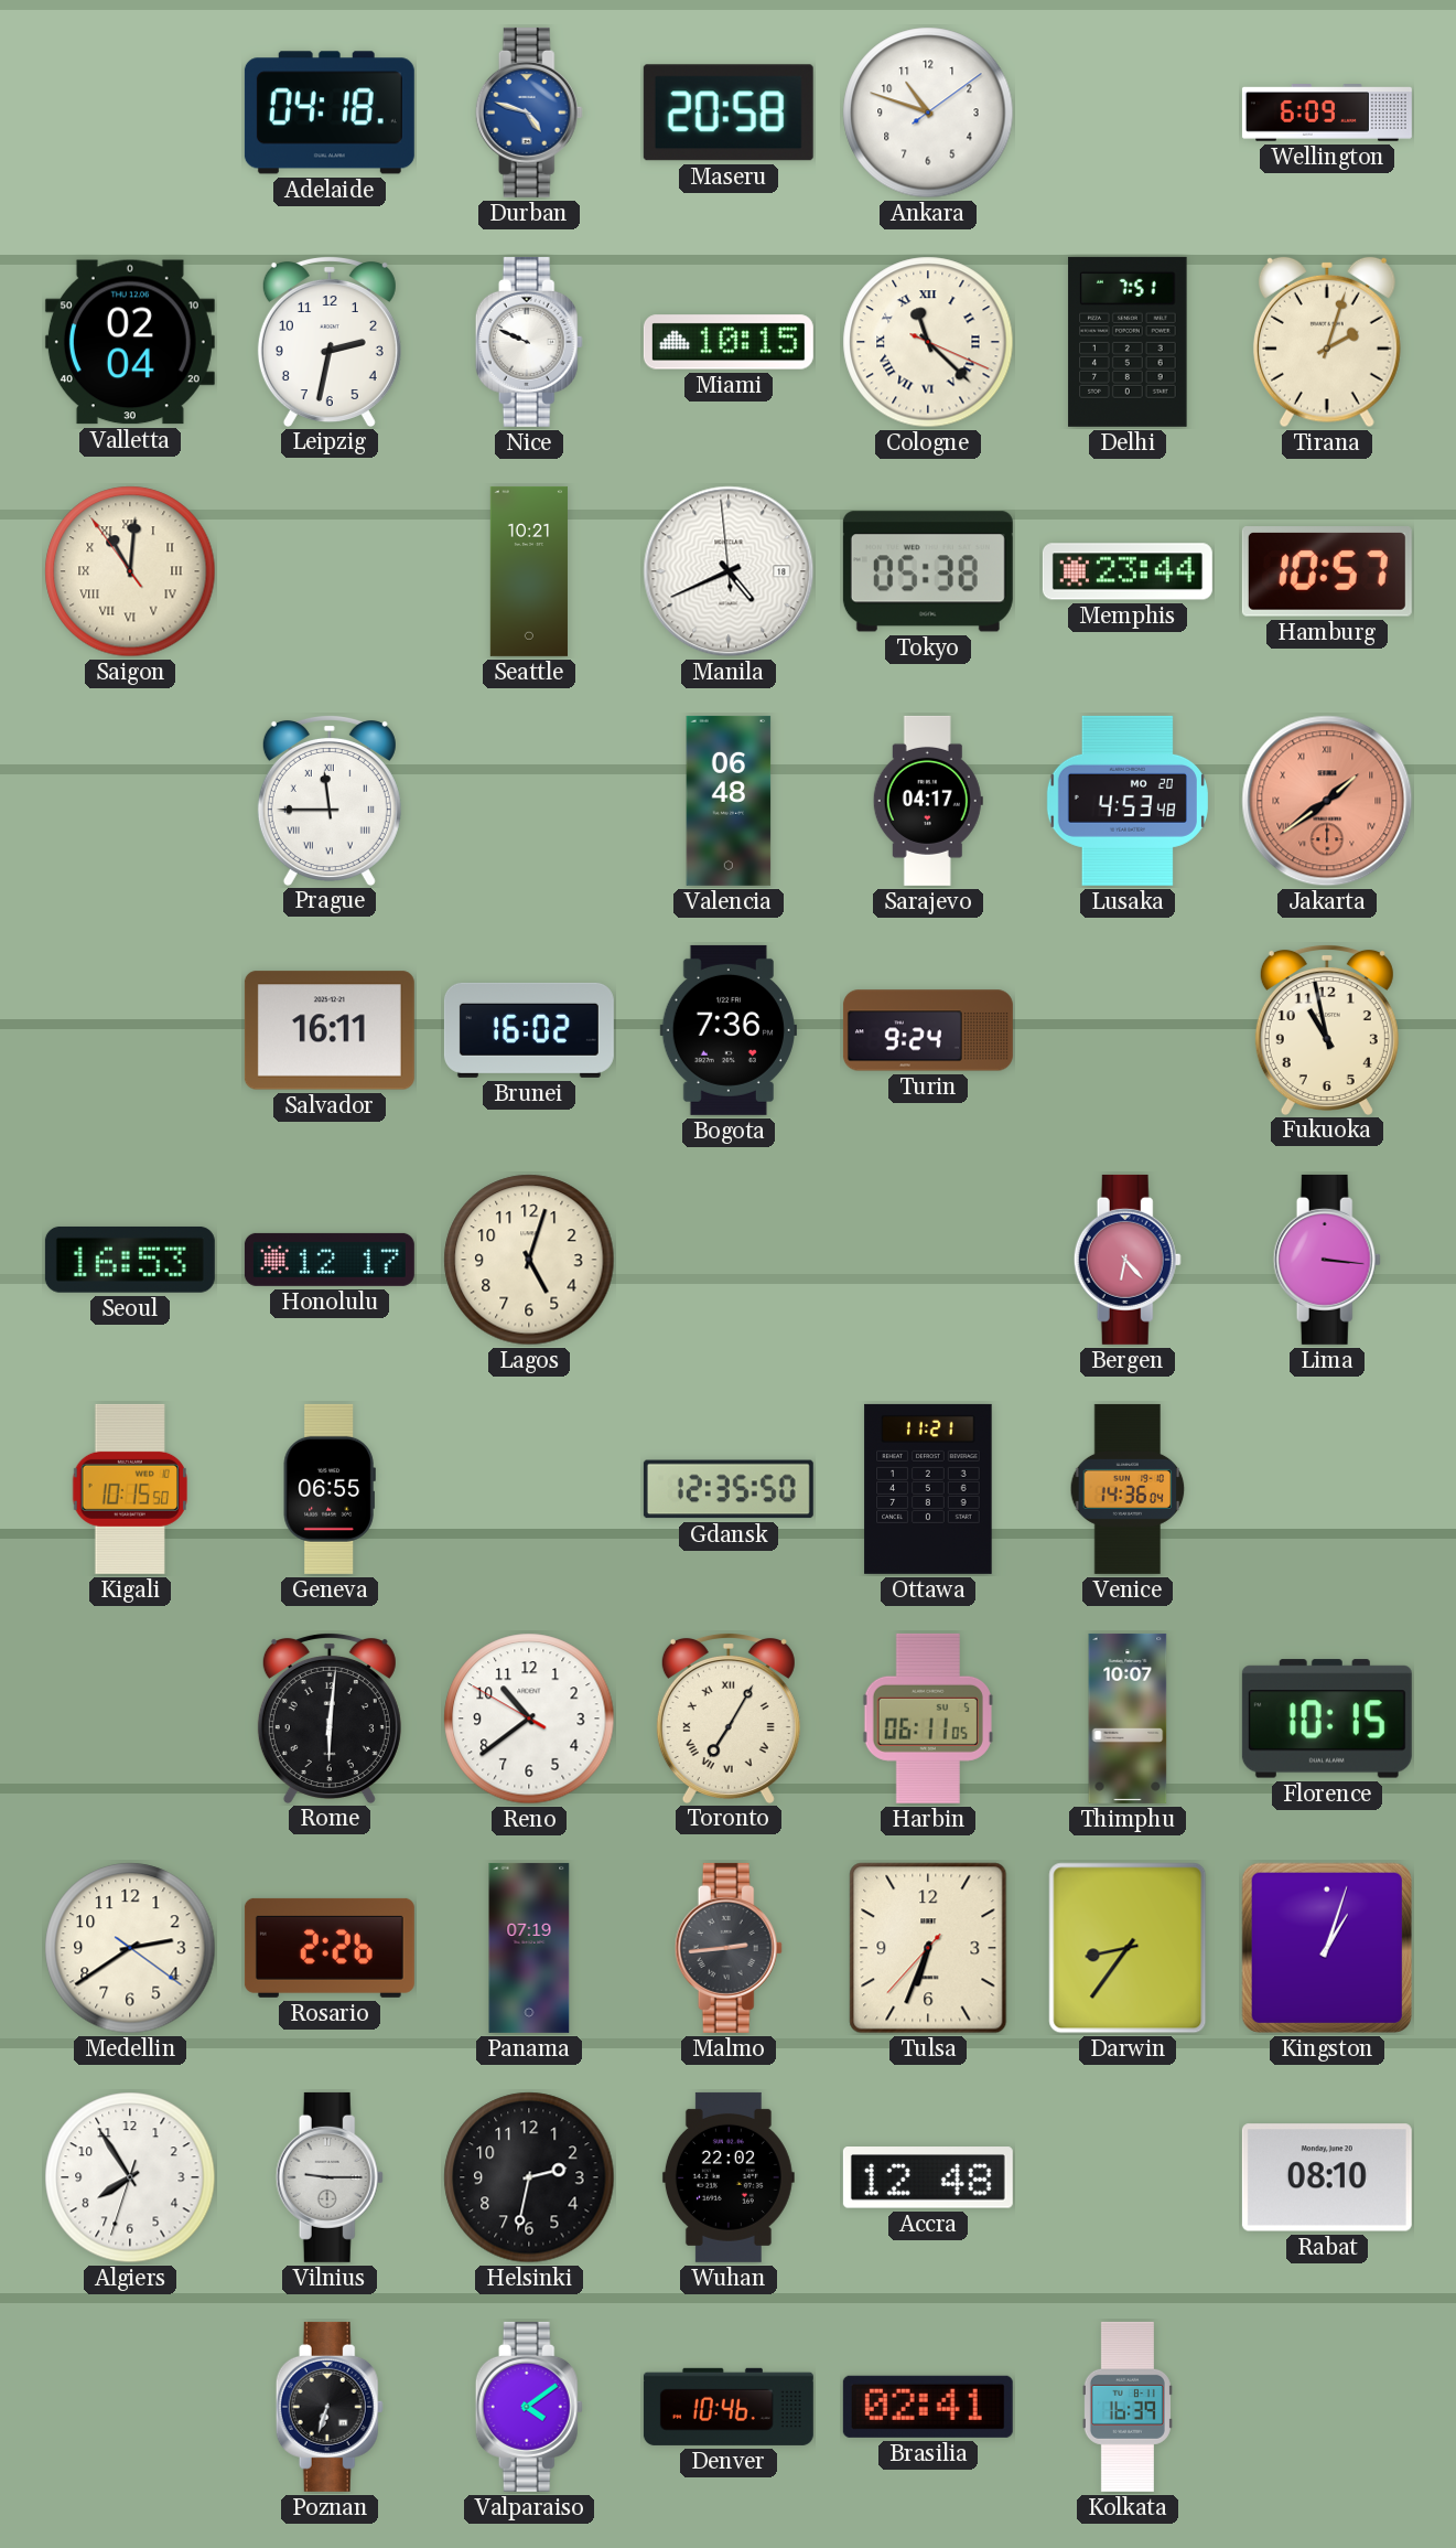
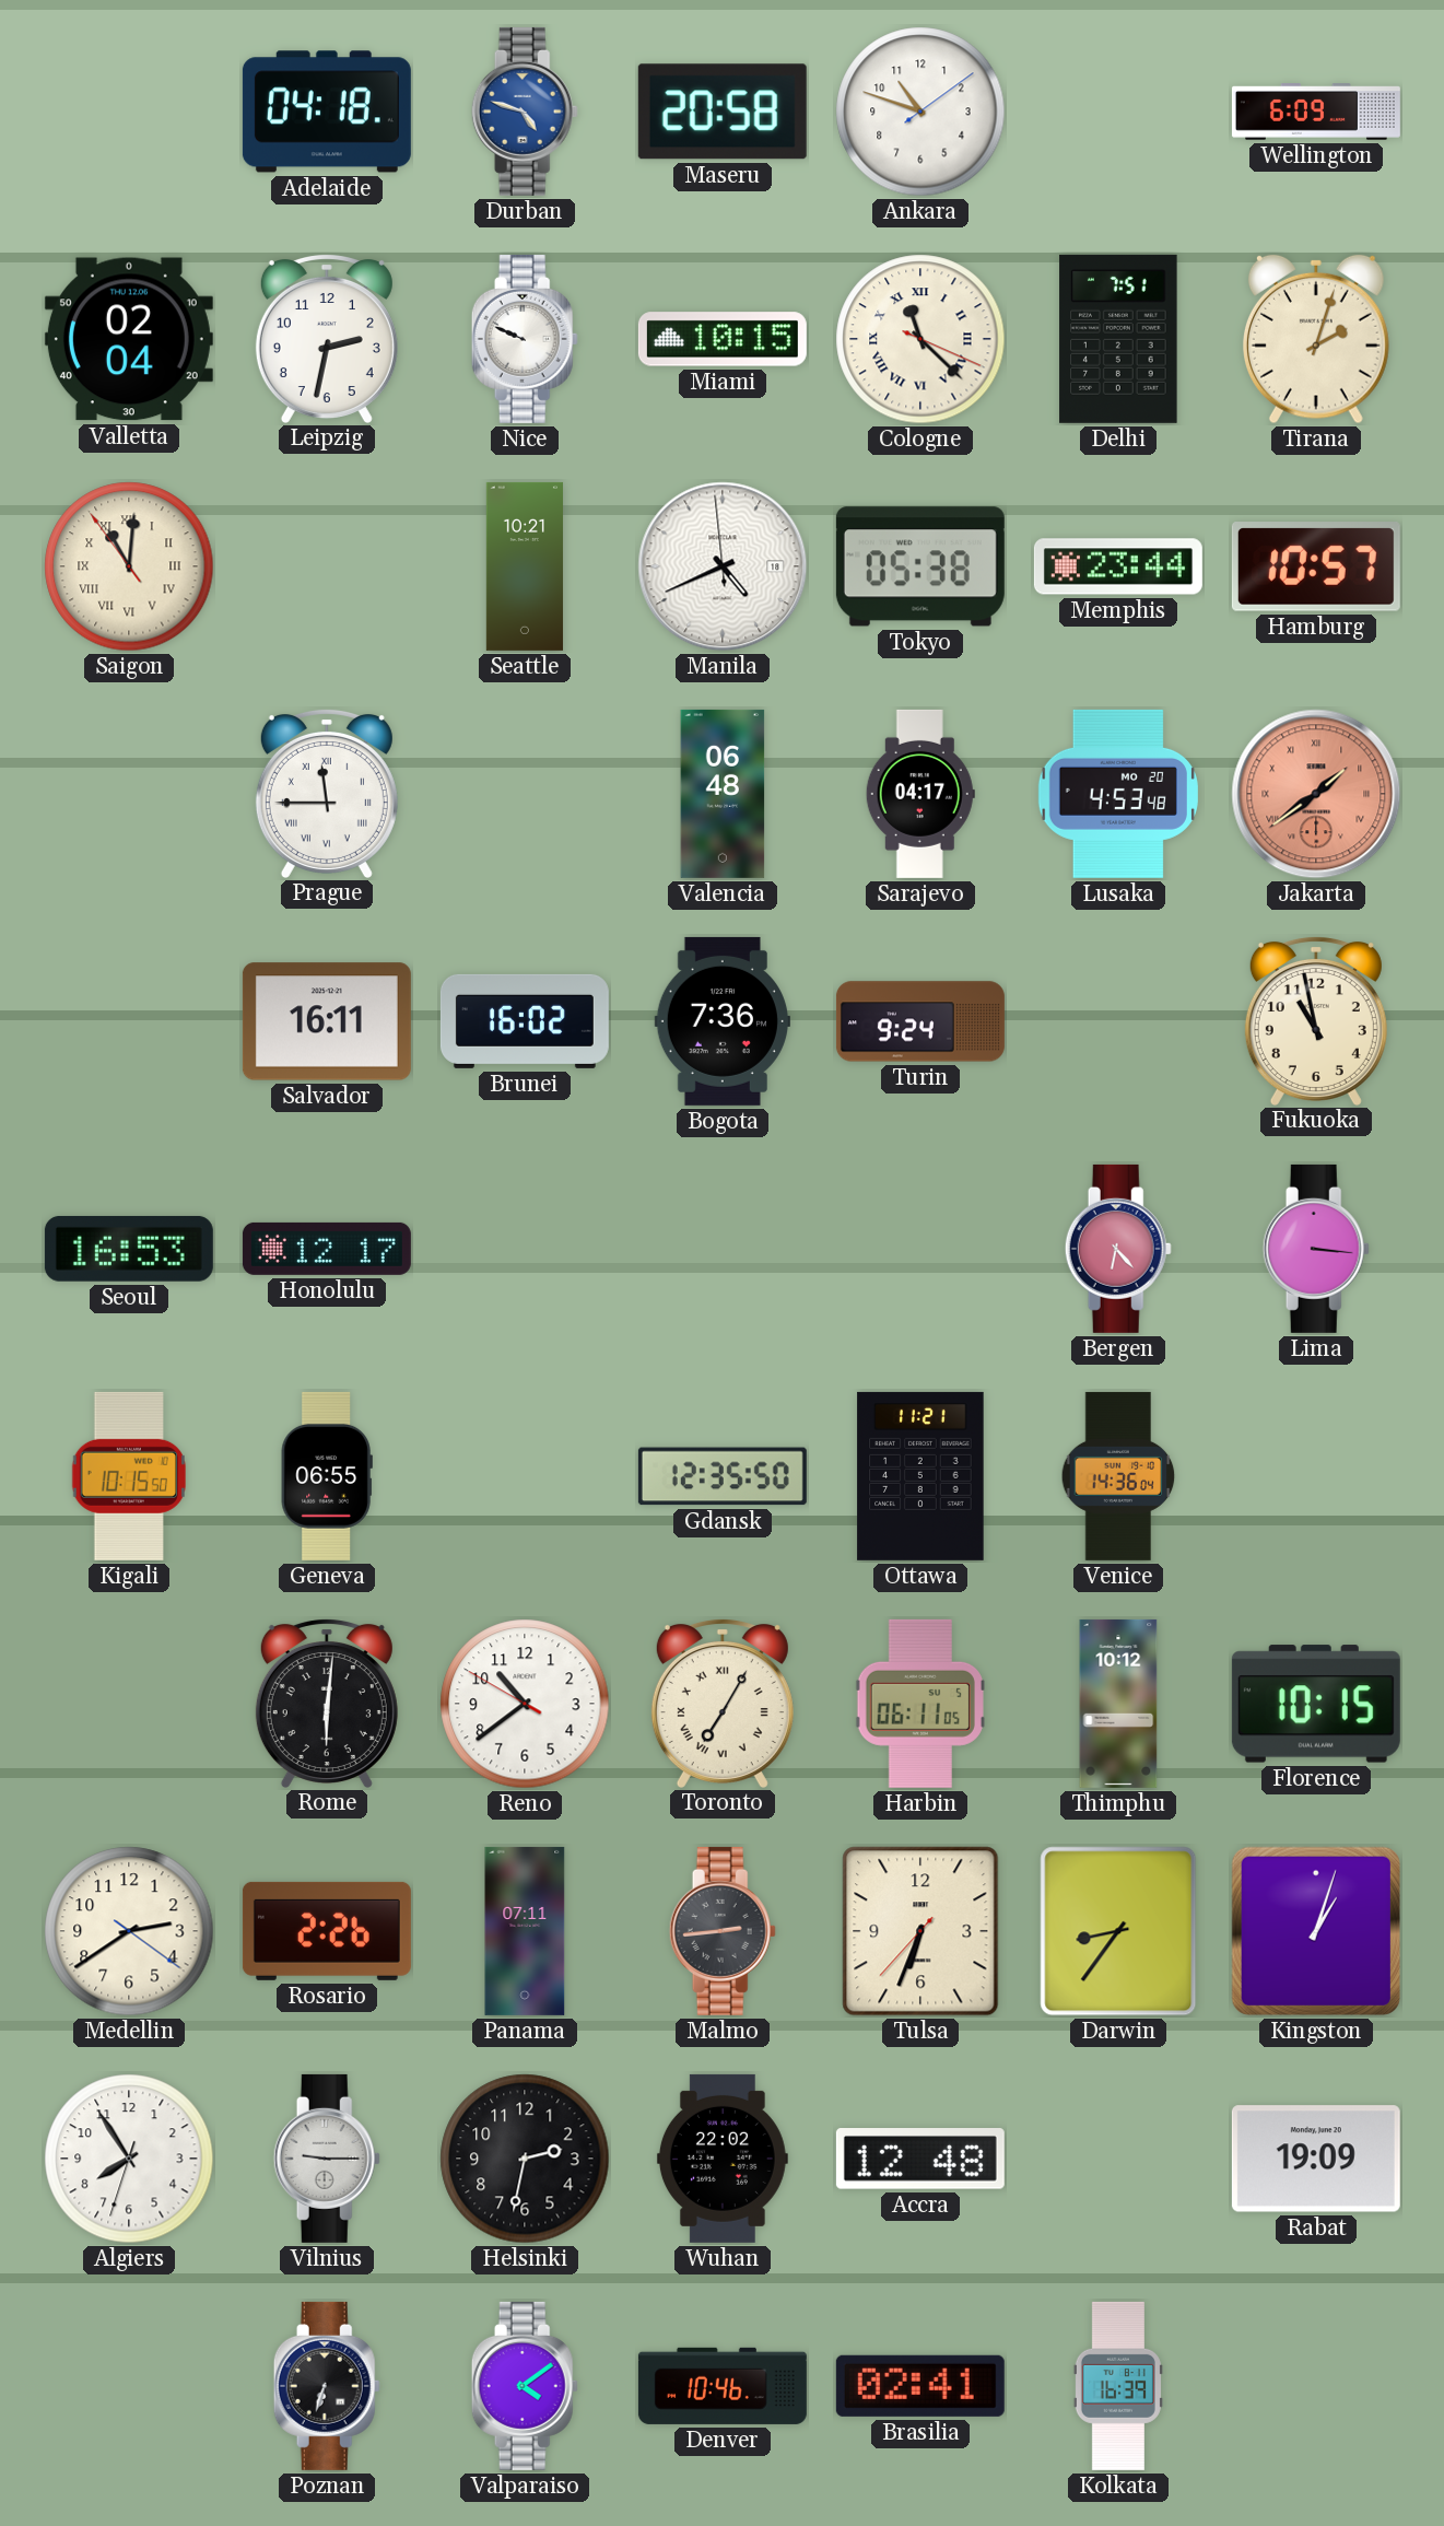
Lagos: 5:03 -> none (529, 1260)
Thimphu: 10:07 -> 10:12 (1118, 1704)
Panama: 07:19 -> 07:11 (525, 1931)
Rabat: 08:10 -> 19:09 (1316, 2159)
